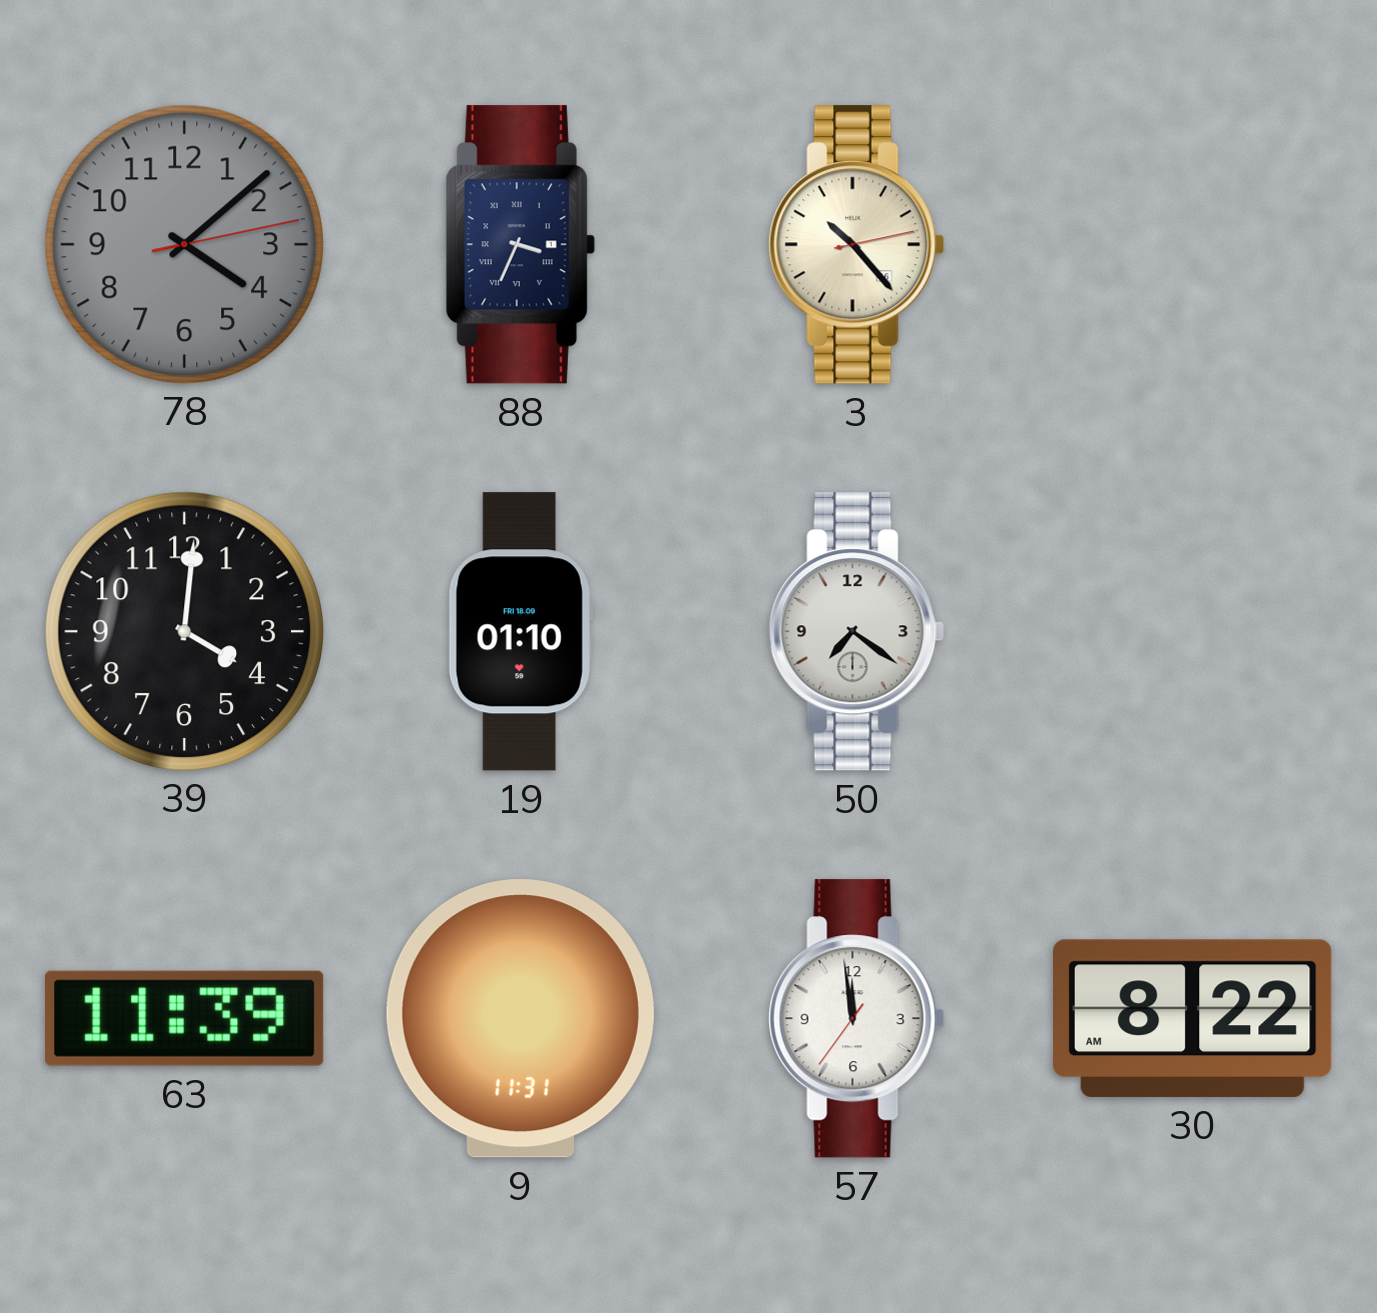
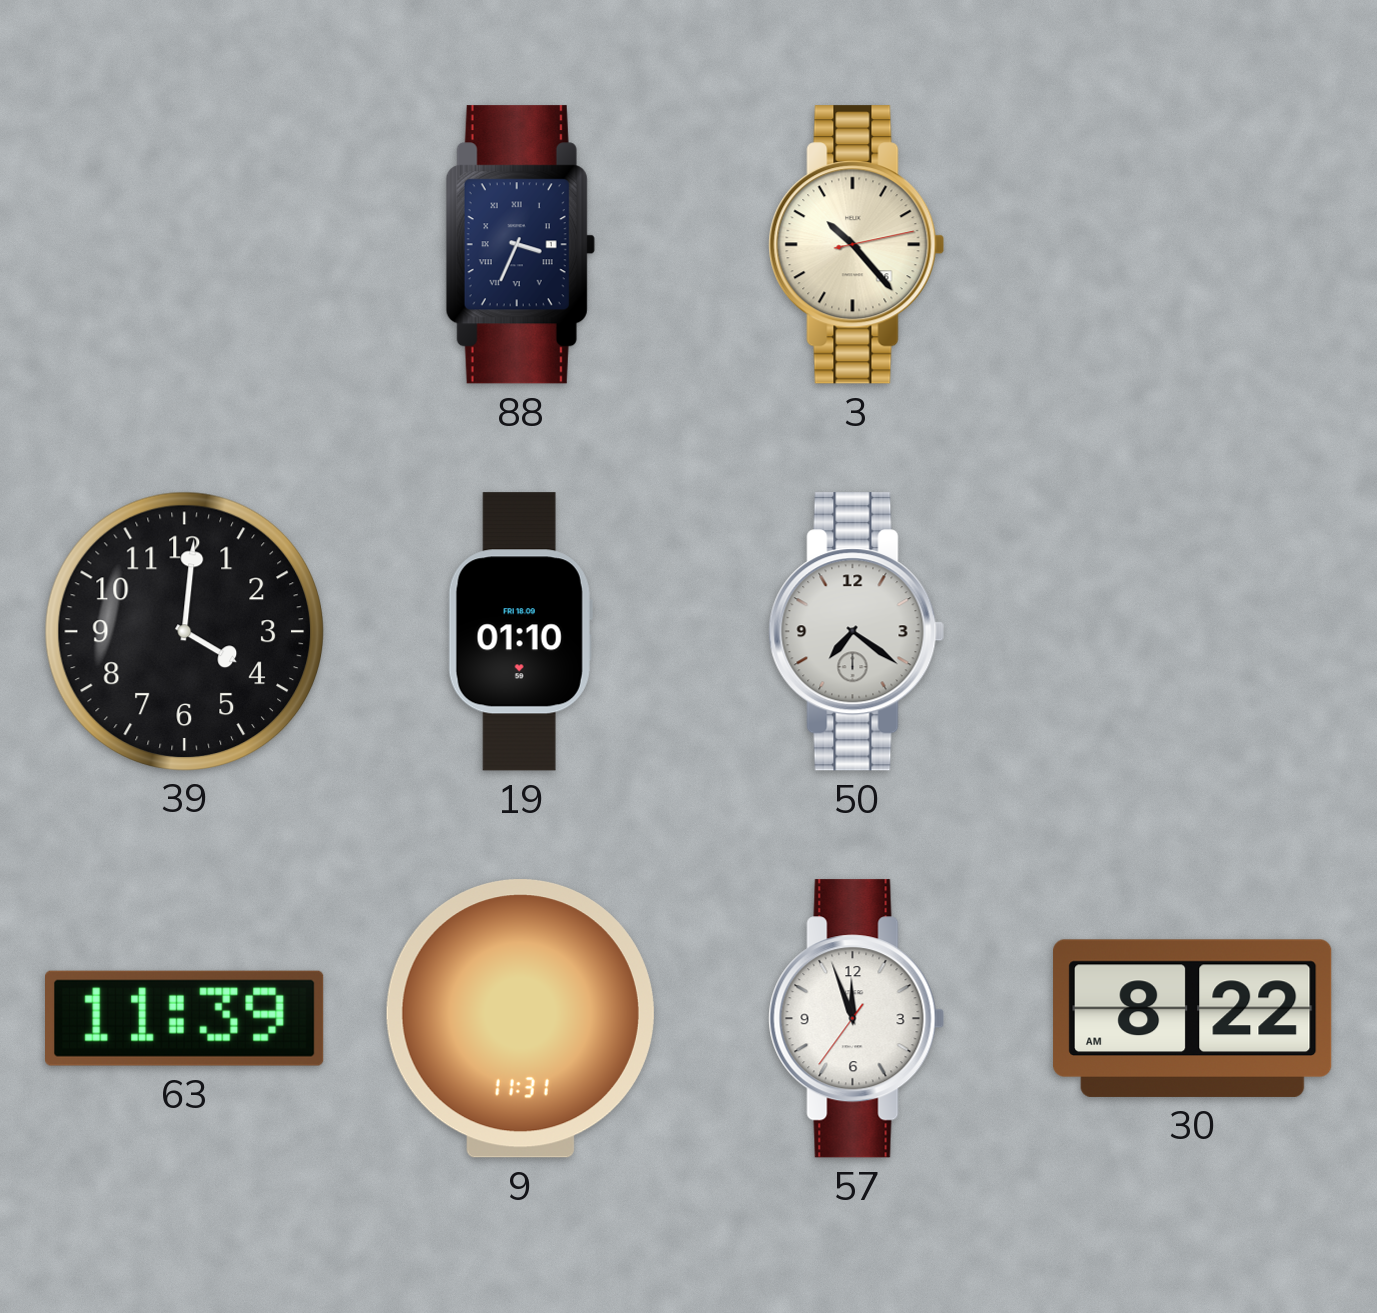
78: 4:08 -> none (184, 244)
57: 11:58 -> 11:56 (857, 1019)
